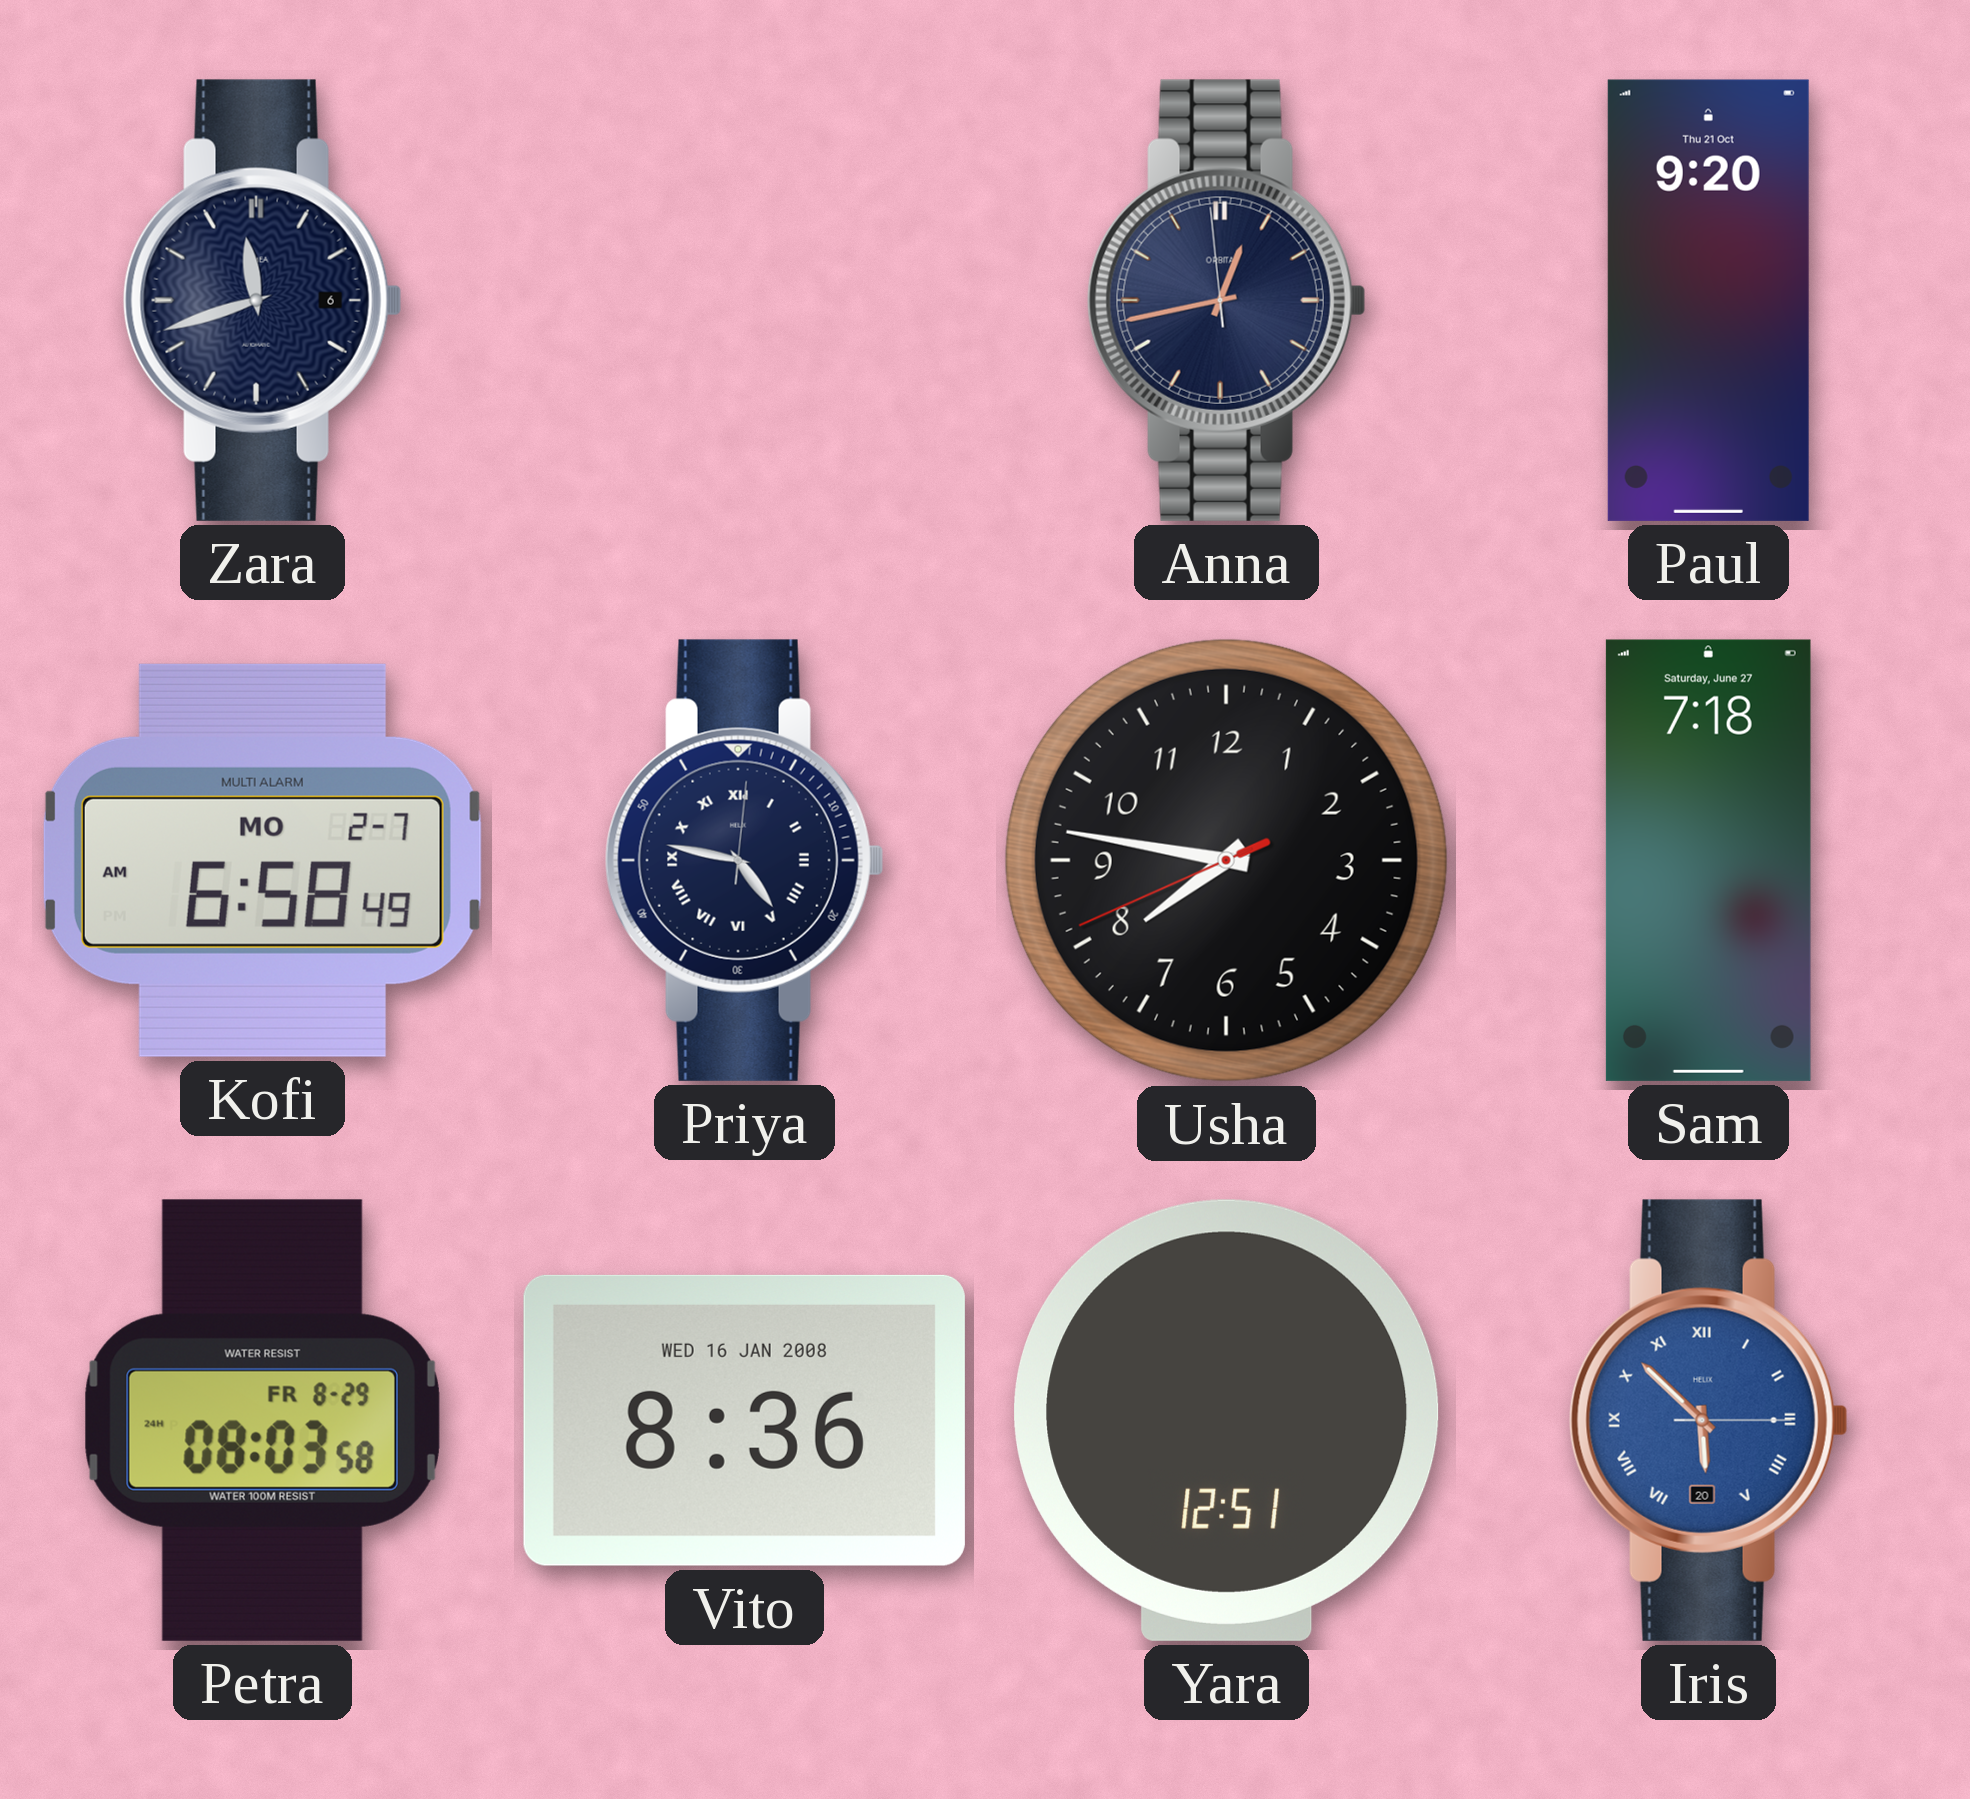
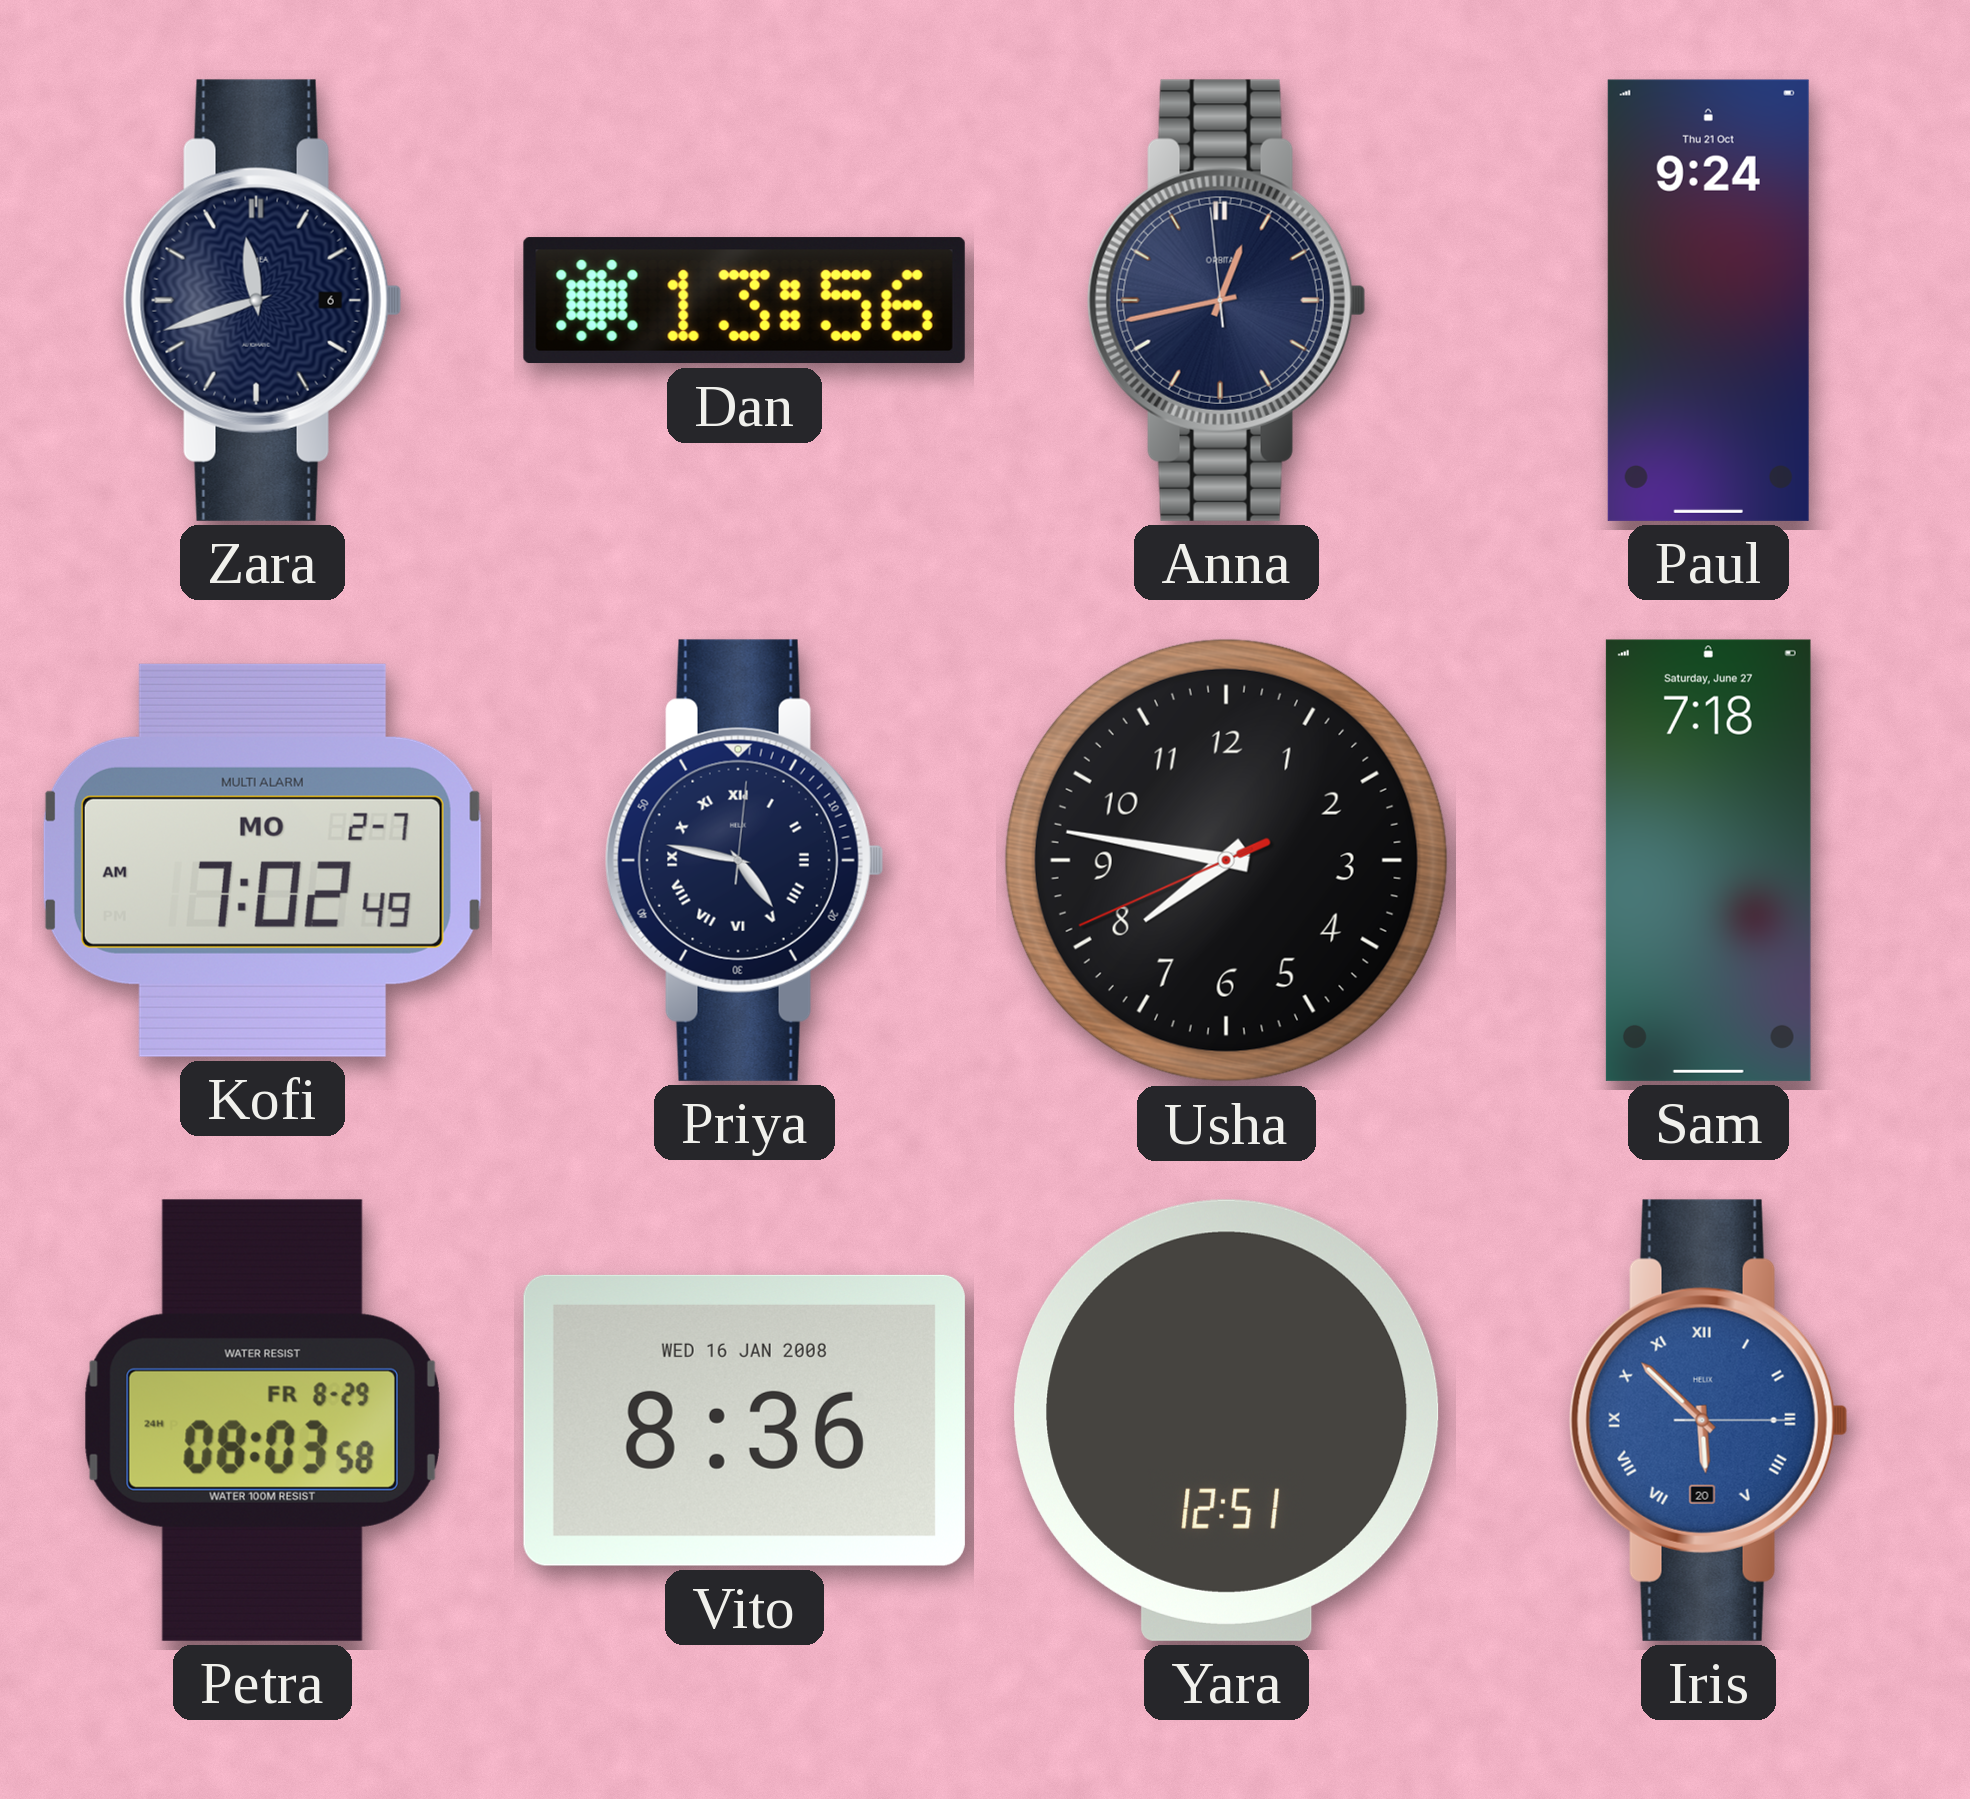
Dan: none -> 13:56 (744, 301)
Paul: 9:20 -> 9:24 (1708, 300)
Kofi: 6:58 -> 7:02 (262, 860)
